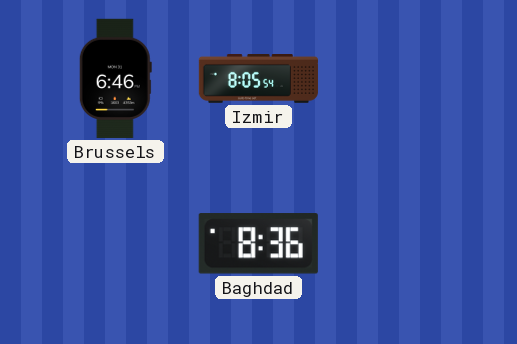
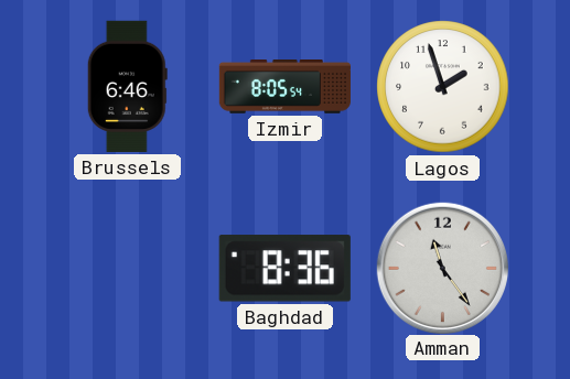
Lagos: none -> 1:57 (443, 87)
Amman: none -> 11:24 (442, 268)
